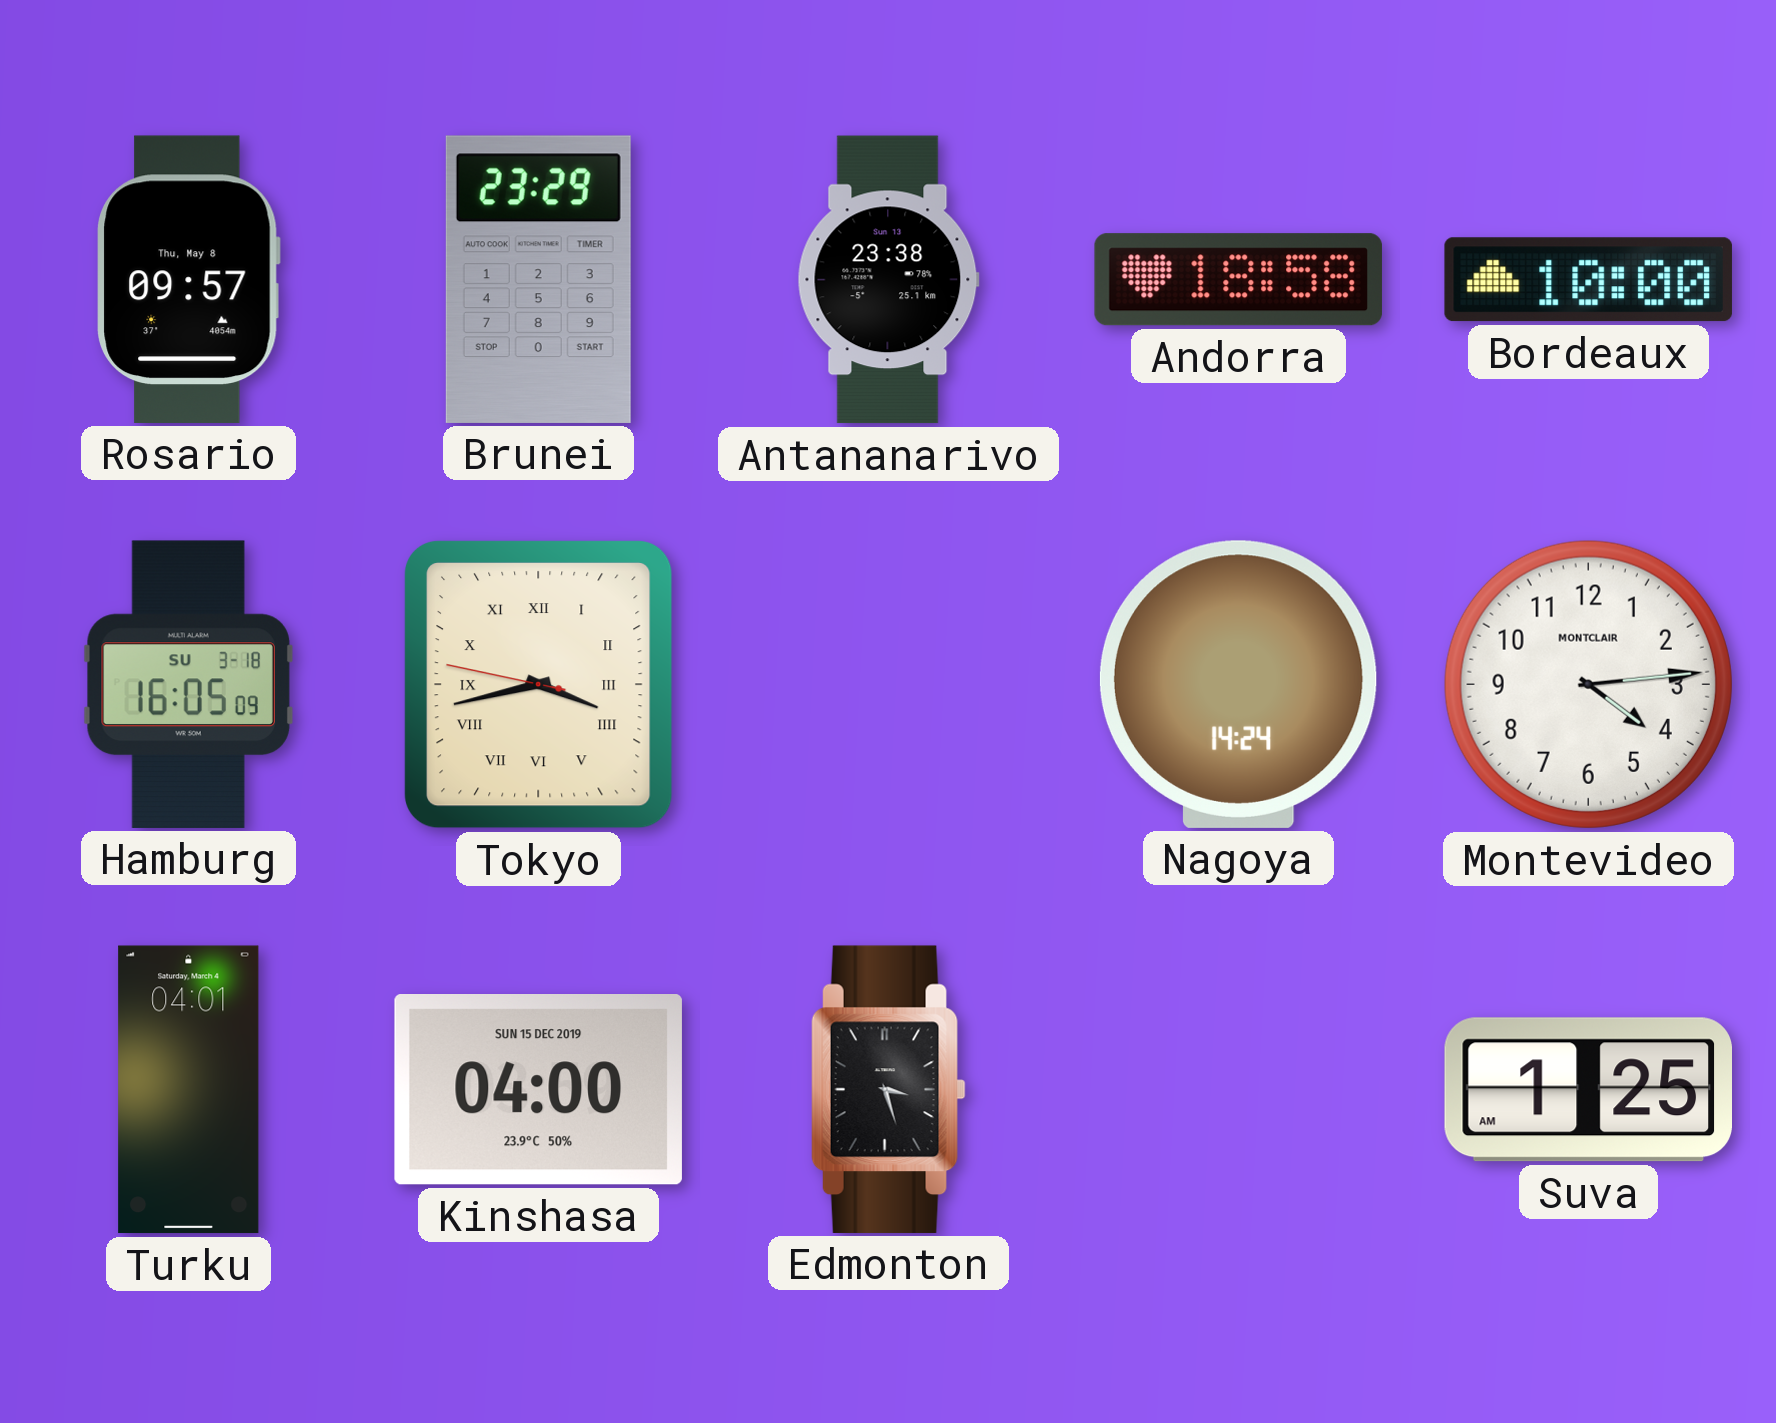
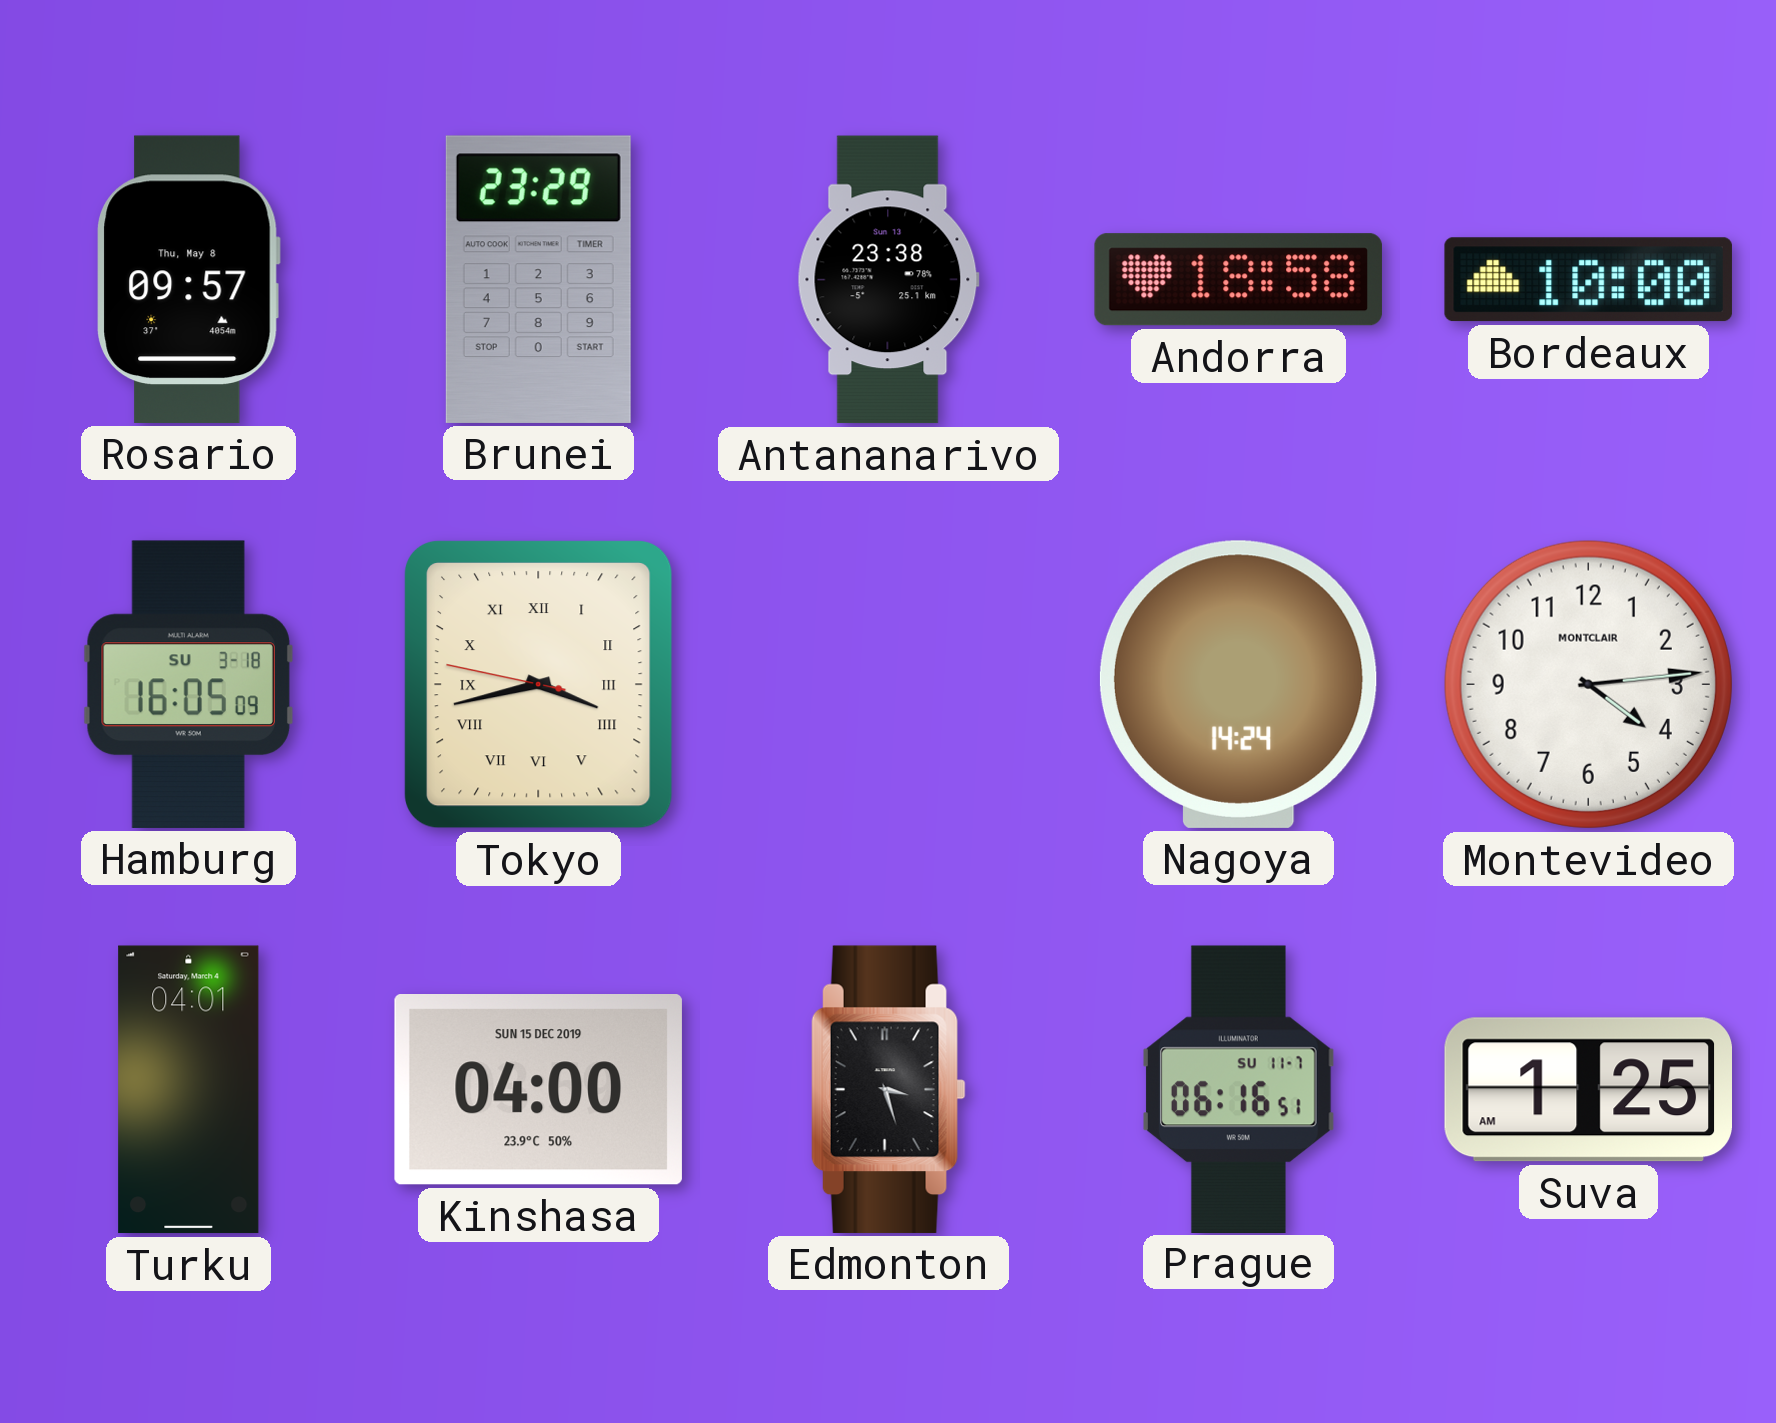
Prague: none -> 06:16 (1239, 1089)
